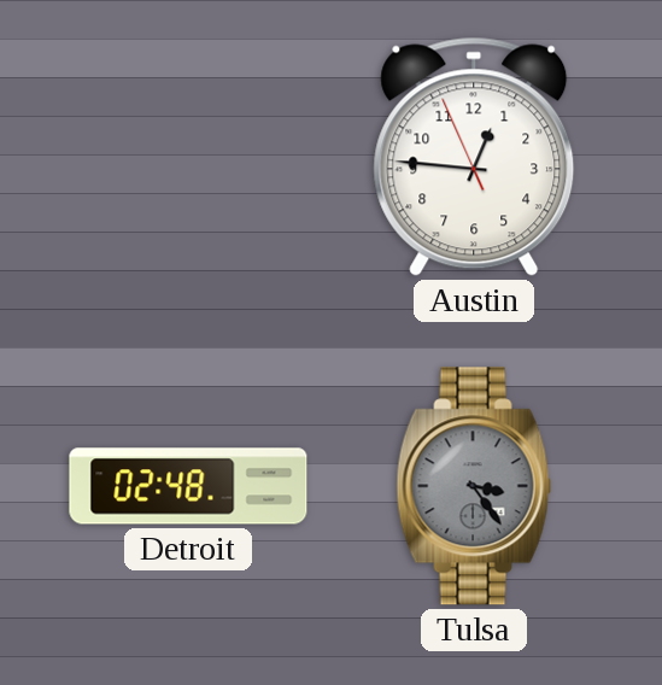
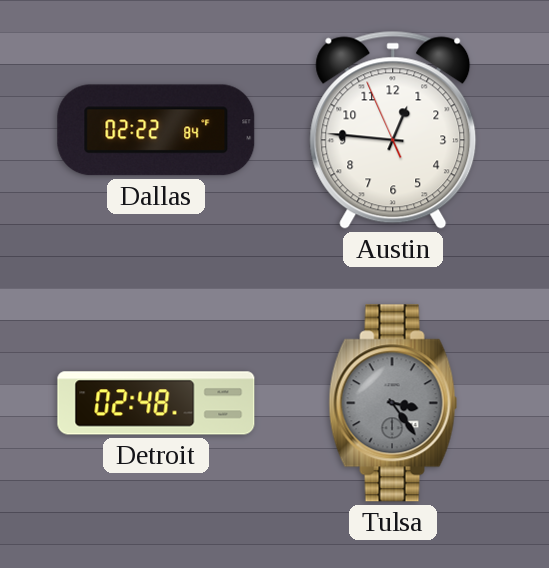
Dallas: none -> 02:22 (156, 130)
